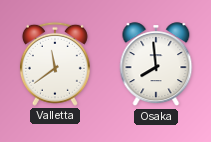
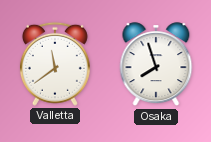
Osaka: 7:59 -> 7:57 (156, 65)
